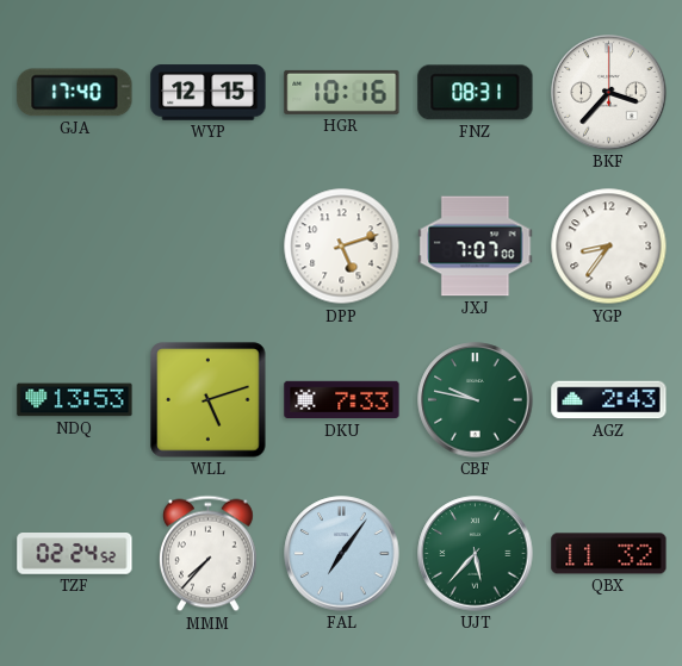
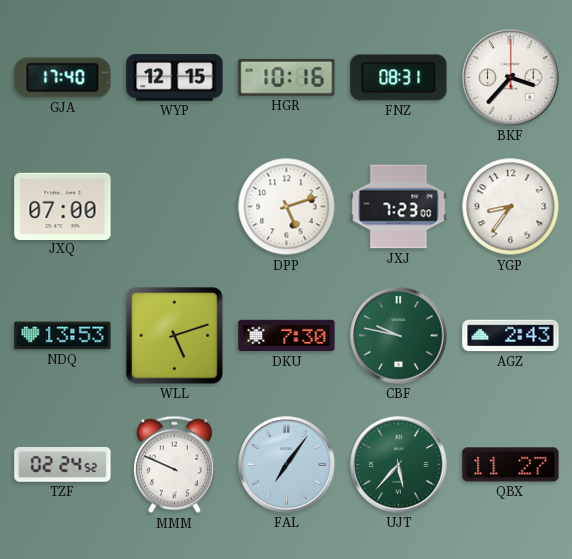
JXQ: none -> 07:00 (63, 206)
JXJ: 7:07 -> 7:23 (399, 207)
DKU: 7:33 -> 7:30 (287, 336)
MMM: 7:37 -> 9:49 (174, 465)
QBX: 11:32 -> 11:27 (511, 465)
